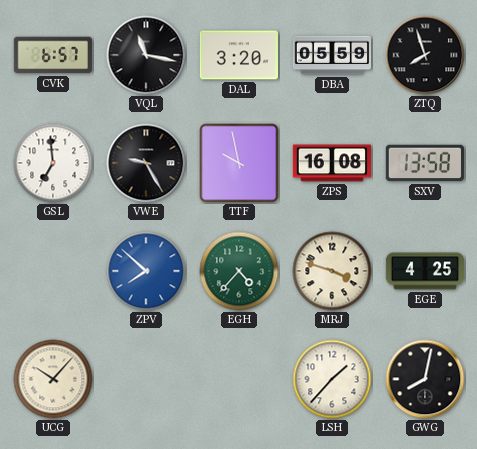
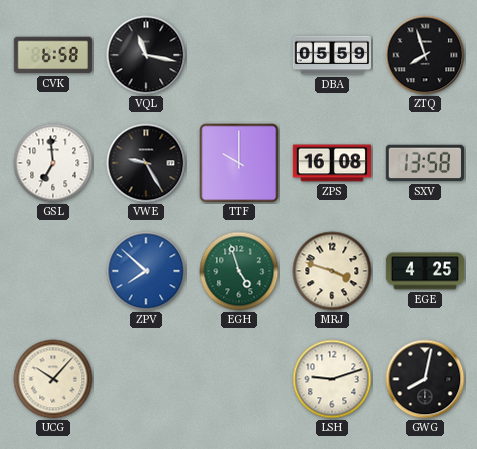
CVK: 6:57 -> 6:58 (53, 55)
DAL: 3:20 -> none (239, 55)
TTF: 9:58 -> 10:00 (239, 163)
EGH: 4:37 -> 4:57 (239, 271)
LSH: 1:37 -> 9:12 (332, 379)
